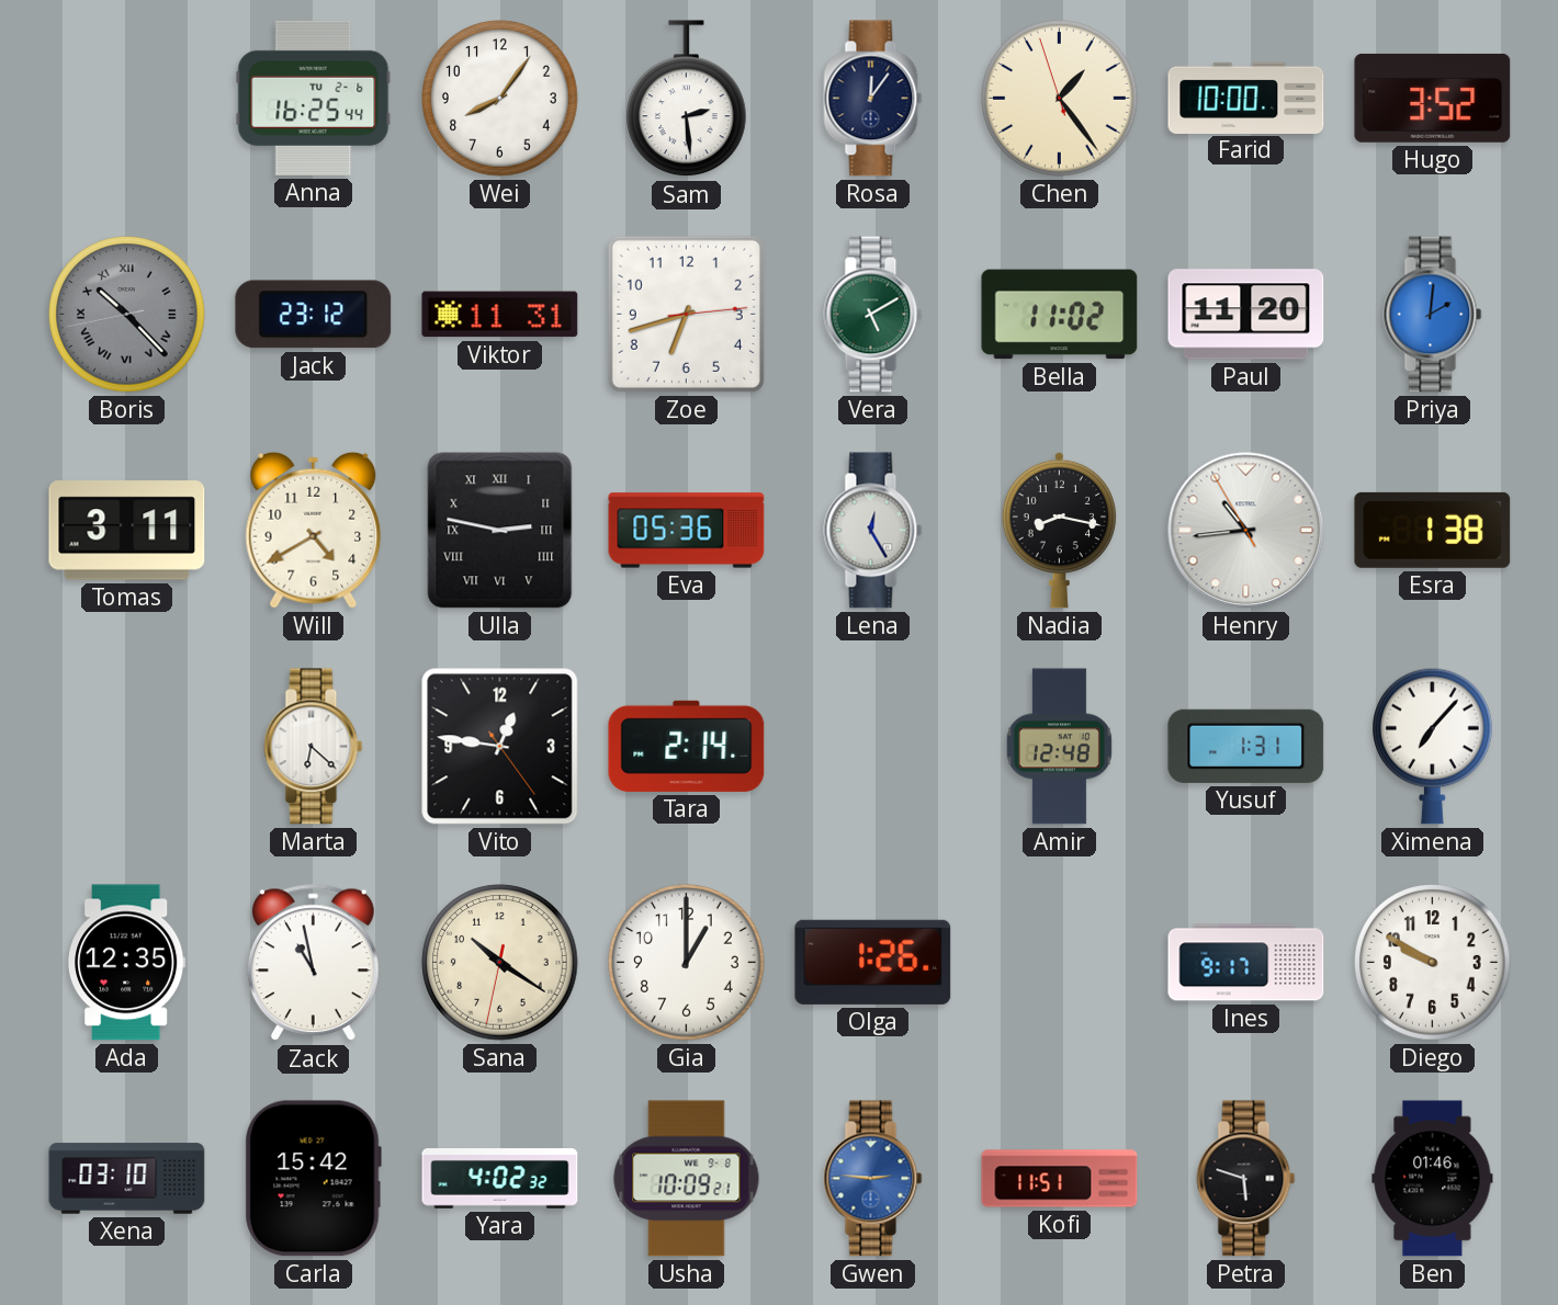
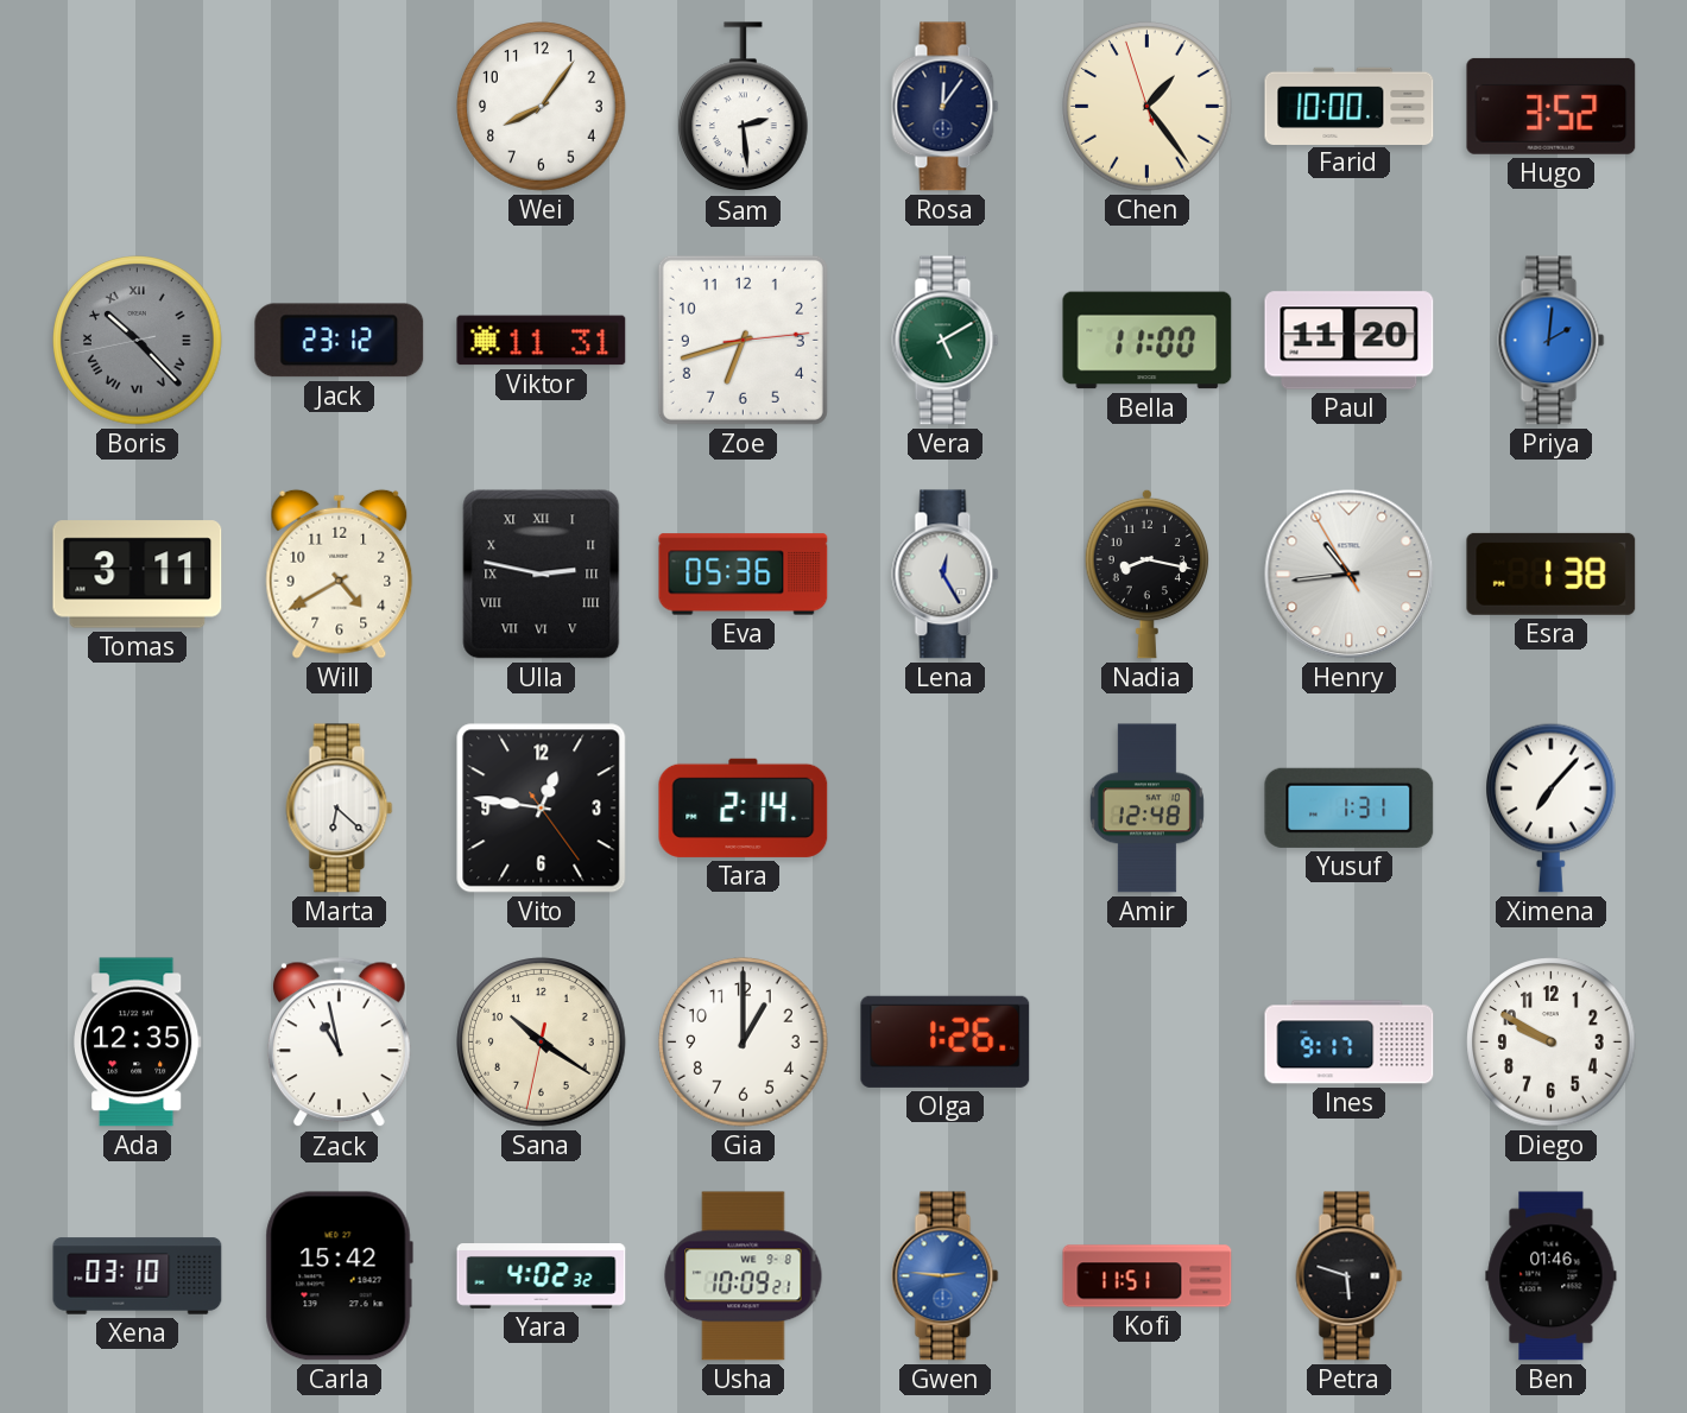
Anna: 16:25 -> none (314, 98)
Bella: 11:02 -> 11:00 (1148, 341)
